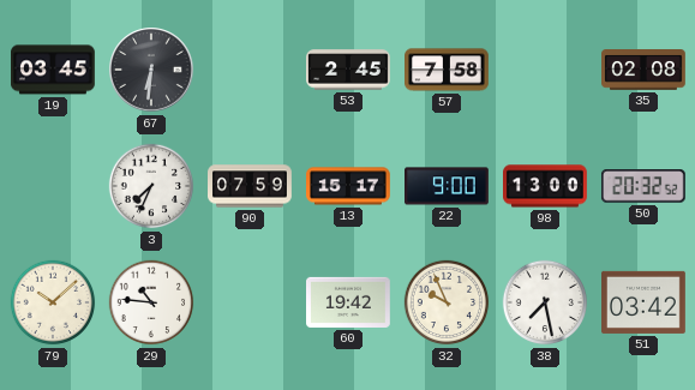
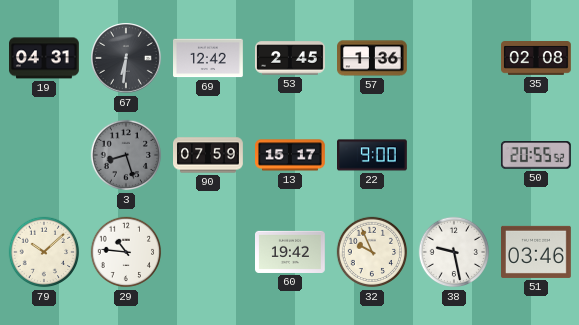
19: 03:45 -> 04:31 (45, 58)
69: none -> 12:42 (209, 58)
57: 7:58 -> 1:36 (373, 58)
3: 7:34 -> 8:27 (126, 155)
3 dial: white -> grey (126, 155)
98: 13:00 -> none (546, 186)
50: 20:32 -> 20:55 (536, 155)
38: 7:28 -> 9:28 (454, 252)
51: 03:42 -> 03:46 (537, 252)
